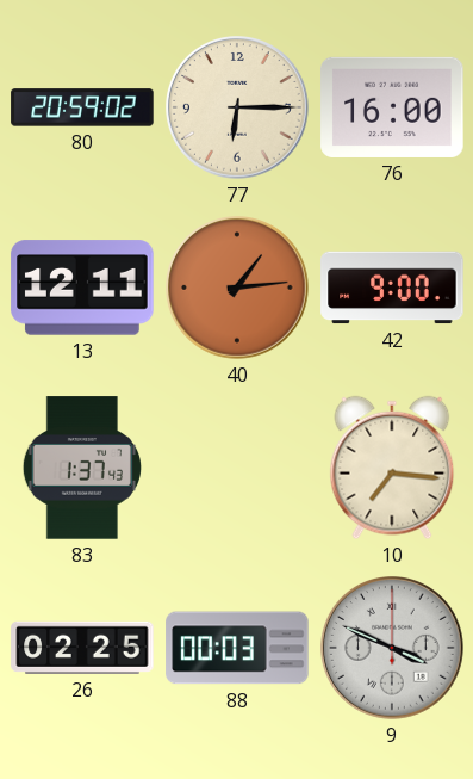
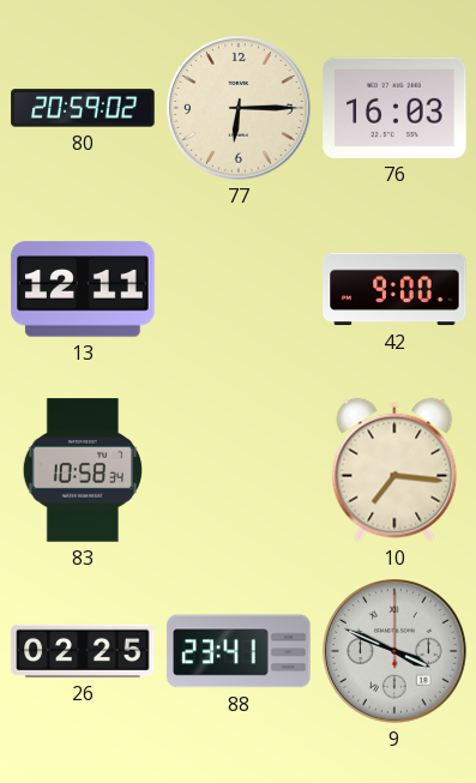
76: 16:00 -> 16:03 (394, 108)
40: 1:14 -> none (238, 289)
83: 1:37 -> 10:58 (82, 470)
88: 00:03 -> 23:41 (239, 651)
